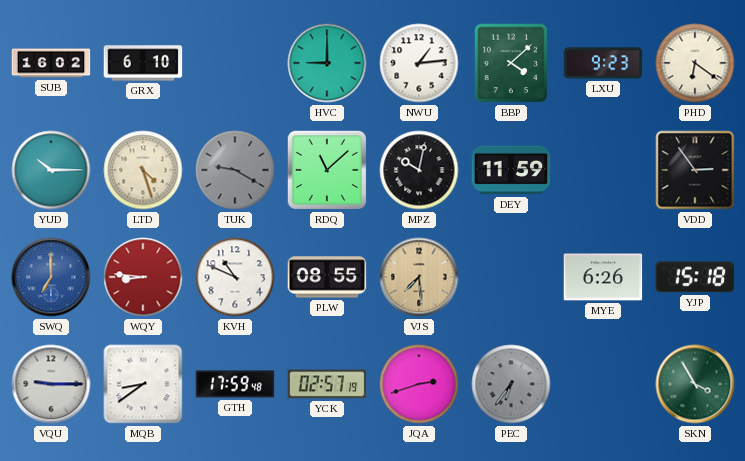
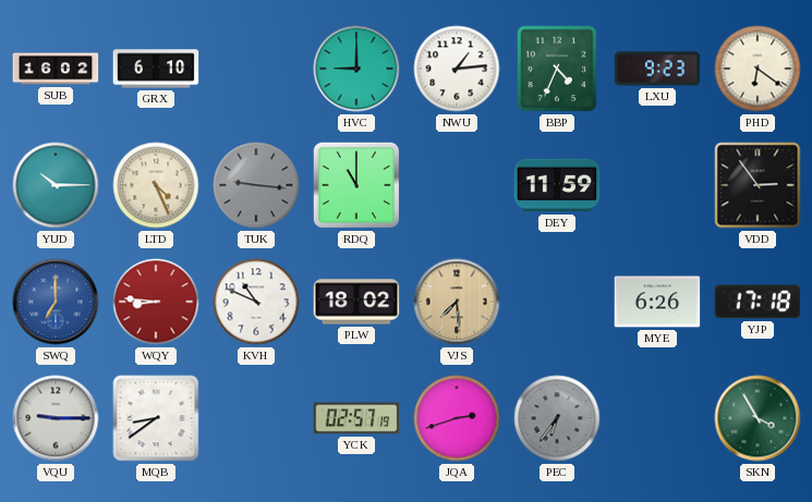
BBP: 4:08 -> 4:34 (557, 69)
LTD: 4:27 -> 4:26 (156, 185)
TUK: 9:20 -> 9:16 (256, 185)
RDQ: 11:08 -> 11:00 (356, 185)
MPZ: 10:02 -> none (419, 170)
PLW: 08:55 -> 18:02 (356, 302)
YJP: 15:18 -> 17:18 (758, 302)
GTH: 17:59 -> none (235, 384)
